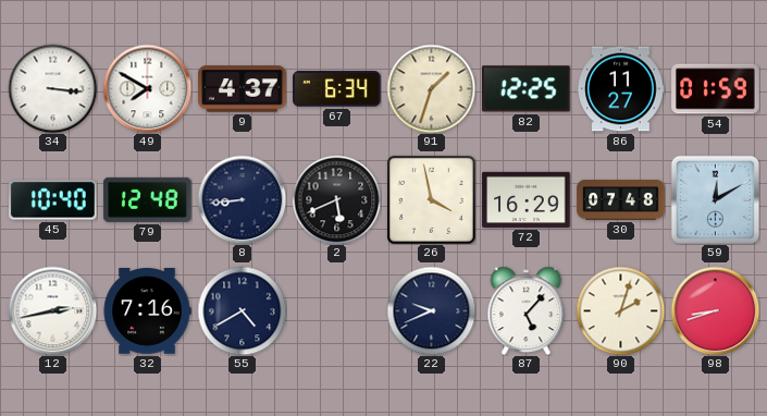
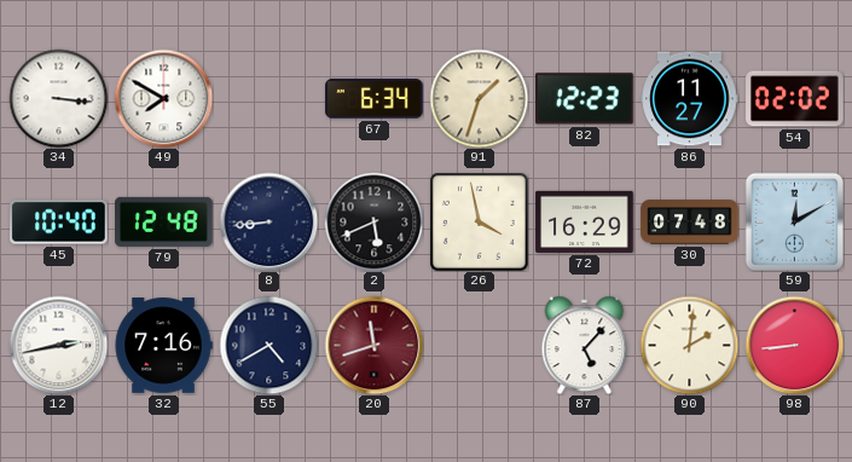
9: 4:37 -> none (243, 89)
82: 12:25 -> 12:23 (585, 99)
54: 01:59 -> 02:02 (795, 99)
20: none -> 11:42 (373, 345)
22: 9:41 -> none (431, 310)
90: 2:03 -> 2:01 (689, 345)
98: 8:42 -> 8:44 (794, 345)
